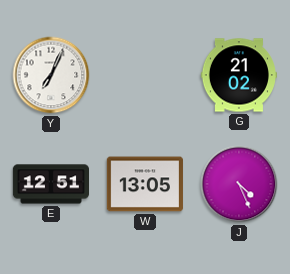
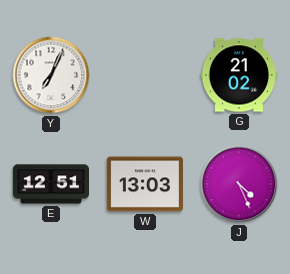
W: 13:05 -> 13:03 (145, 184)
